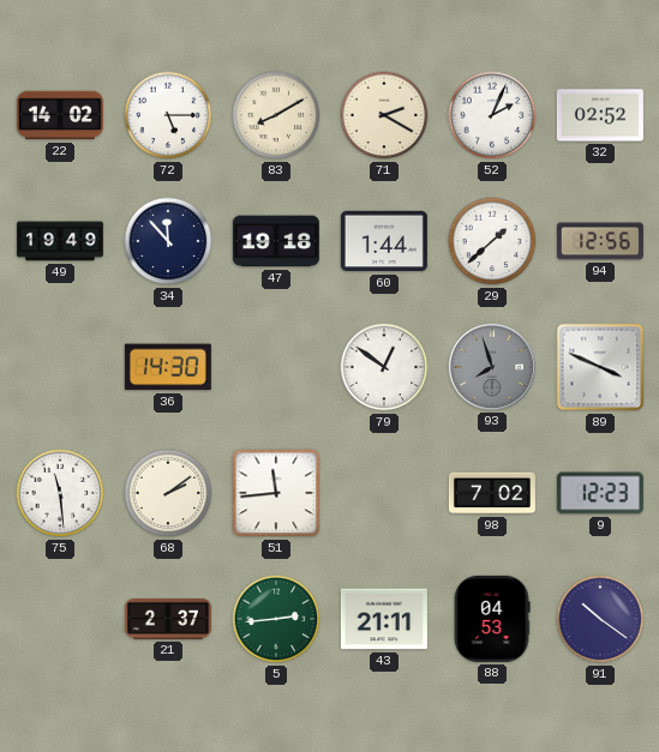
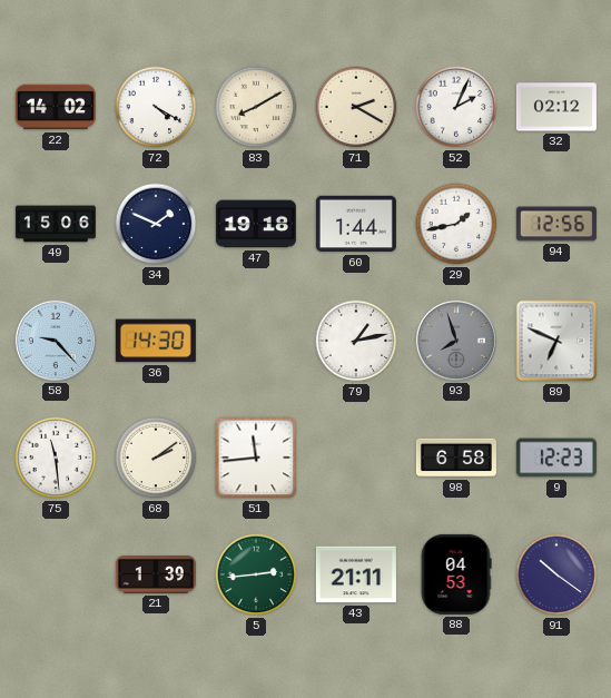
72: 5:15 -> 4:20 (156, 107)
32: 02:52 -> 02:12 (556, 107)
49: 19:49 -> 15:06 (56, 224)
34: 11:53 -> 1:49 (156, 224)
29: 1:38 -> 1:43 (456, 224)
58: none -> 9:23 (56, 341)
79: 12:51 -> 1:13 (356, 341)
89: 3:49 -> 6:49 (556, 341)
98: 7:02 -> 6:58 (456, 458)
21: 2:37 -> 1:39 (156, 574)
